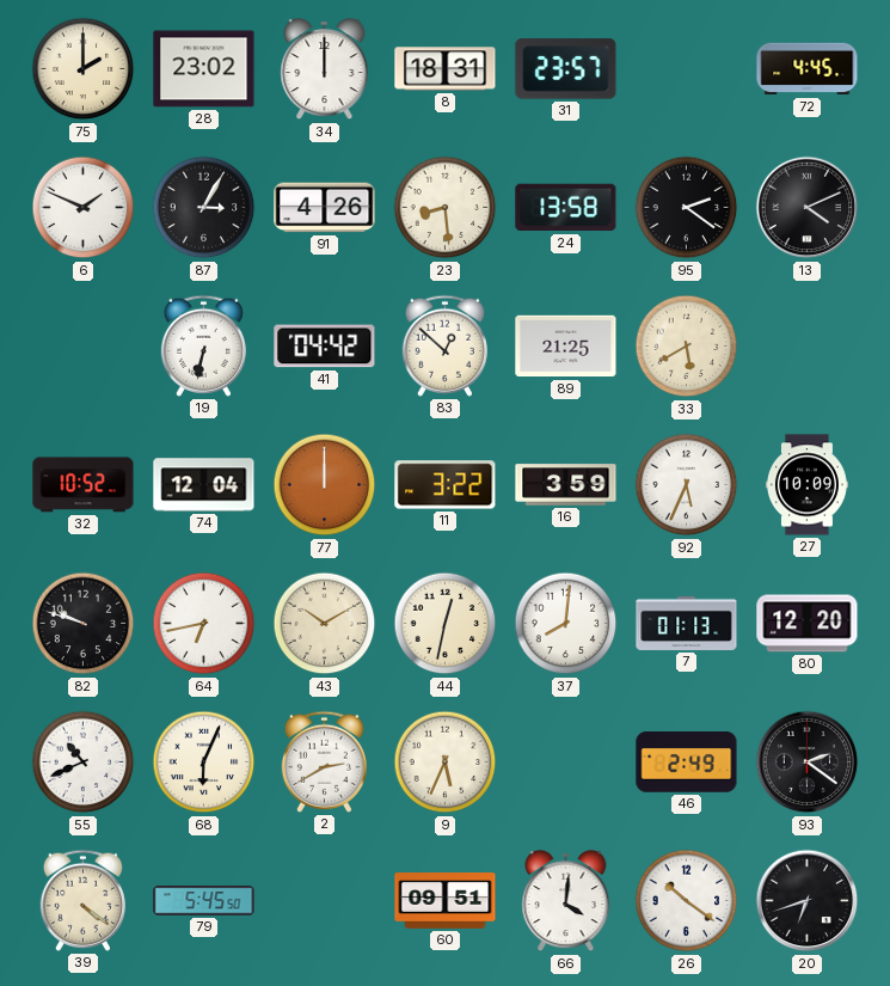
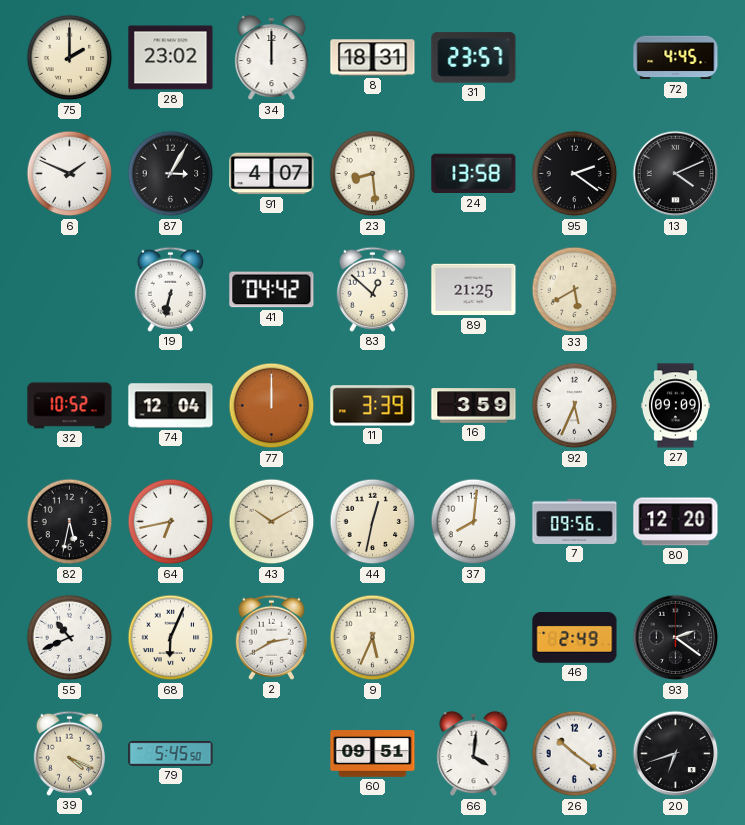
91: 4:26 -> 4:07 (272, 174)
11: 3:22 -> 3:39 (373, 406)
27: 10:09 -> 09:09 (675, 406)
82: 9:48 -> 5:32 (70, 522)
7: 01:13 -> 09:56 (575, 521)
39: 4:21 -> 4:19 (69, 753)
